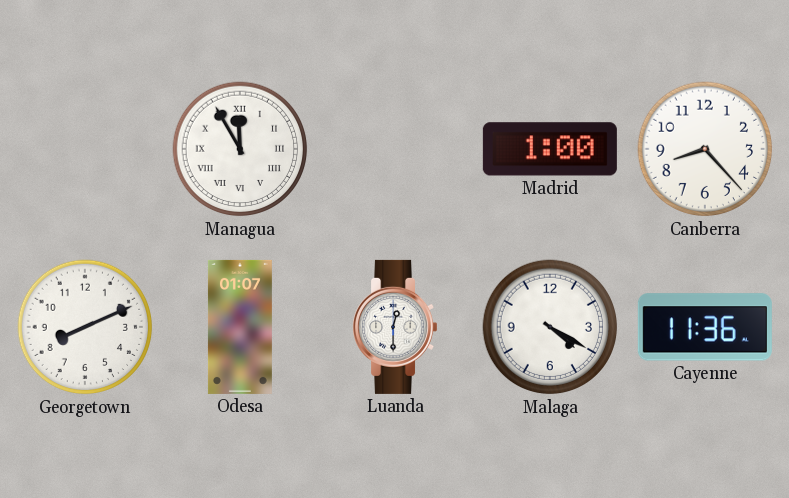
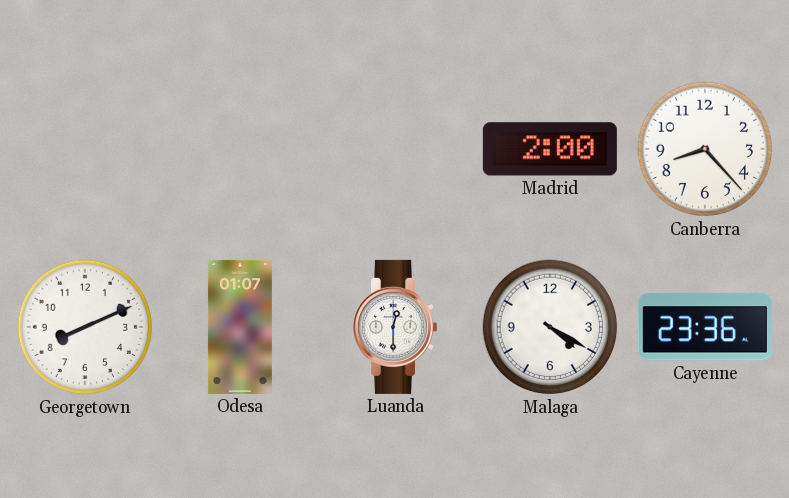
Managua: 11:55 -> none (240, 149)
Madrid: 1:00 -> 2:00 (550, 149)
Cayenne: 11:36 -> 23:36 (705, 327)
